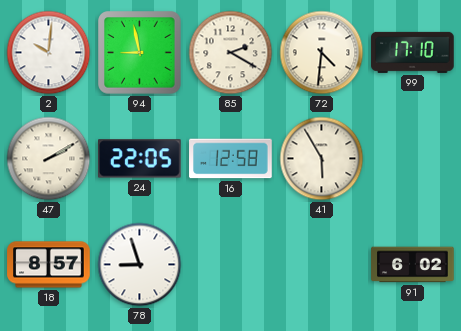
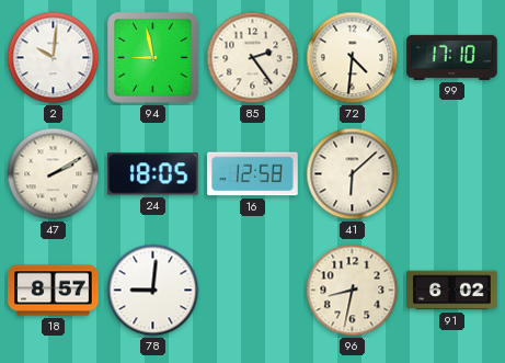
85: 2:20 -> 2:24 (253, 58)
24: 22:05 -> 18:05 (153, 174)
41: 5:55 -> 6:08 (353, 174)
78: 8:57 -> 9:01 (153, 291)
96: none -> 8:32 (353, 291)
